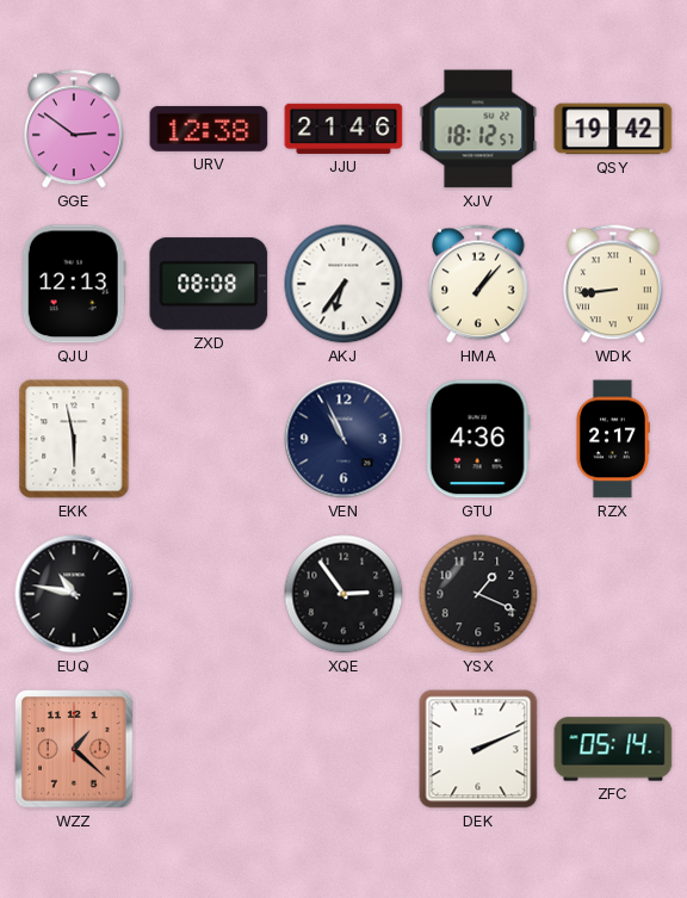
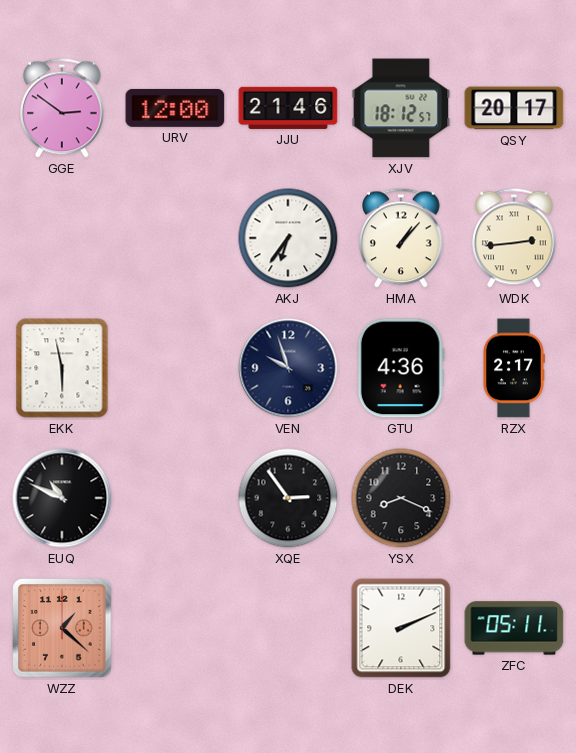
URV: 12:38 -> 12:00 (175, 108)
QSY: 19:42 -> 20:17 (514, 108)
QJU: 12:13 -> none (74, 284)
ZXD: 08:08 -> none (209, 284)
WDK: 8:44 -> 2:44 (515, 238)
VEN: 10:56 -> 9:57 (288, 368)
EUQ: 10:47 -> 10:49 (62, 498)
YSX: 1:19 -> 8:19 (401, 498)
ZFC: 05:14 -> 05:11 (514, 628)
